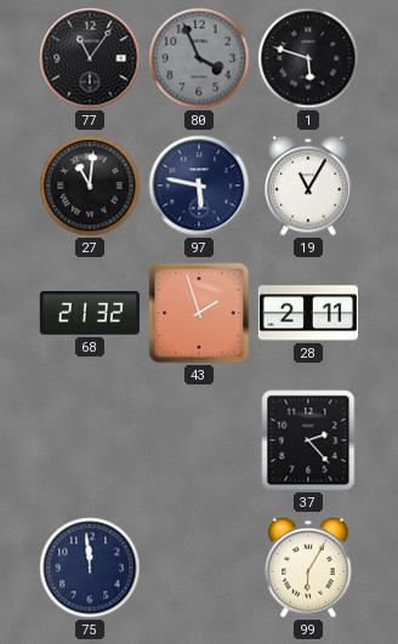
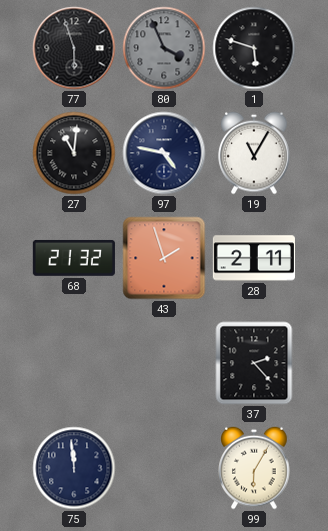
77: 11:06 -> 5:57 (74, 48)
97: 5:47 -> 4:47 (164, 153)
